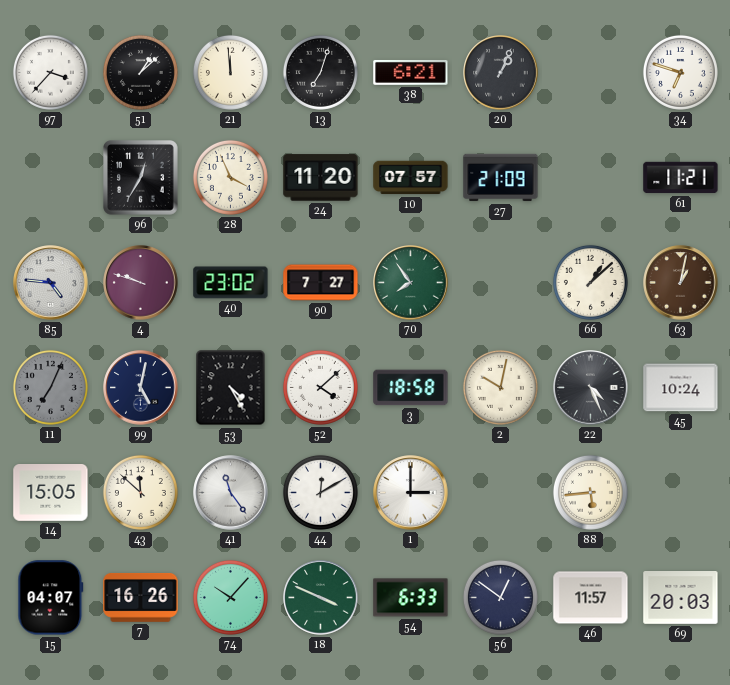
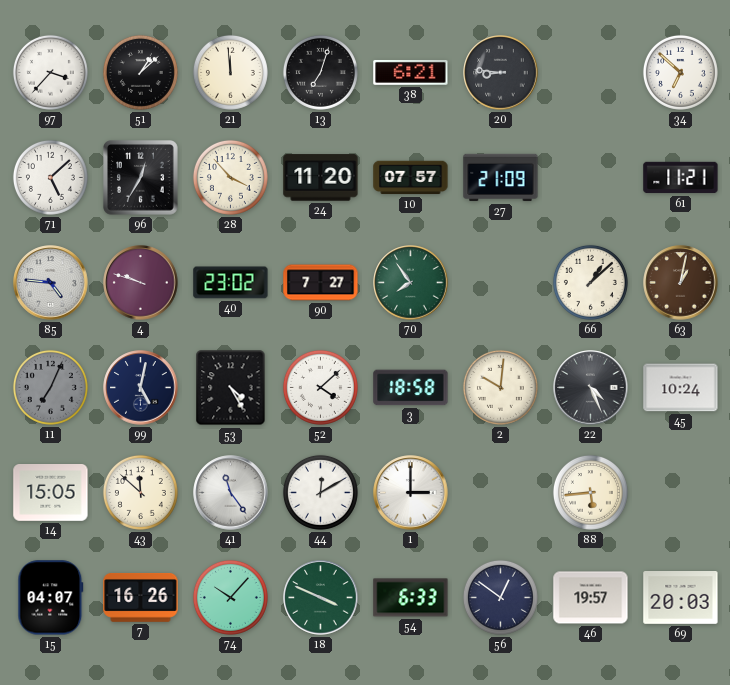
20: 1:04 -> 8:46 (501, 73)
34: 6:48 -> 6:52 (680, 72)
71: none -> 5:08 (50, 177)
28: 3:56 -> 3:53 (230, 177)
2: 10:02 -> 10:01 (500, 387)
46: 11:57 -> 19:57 (591, 598)
